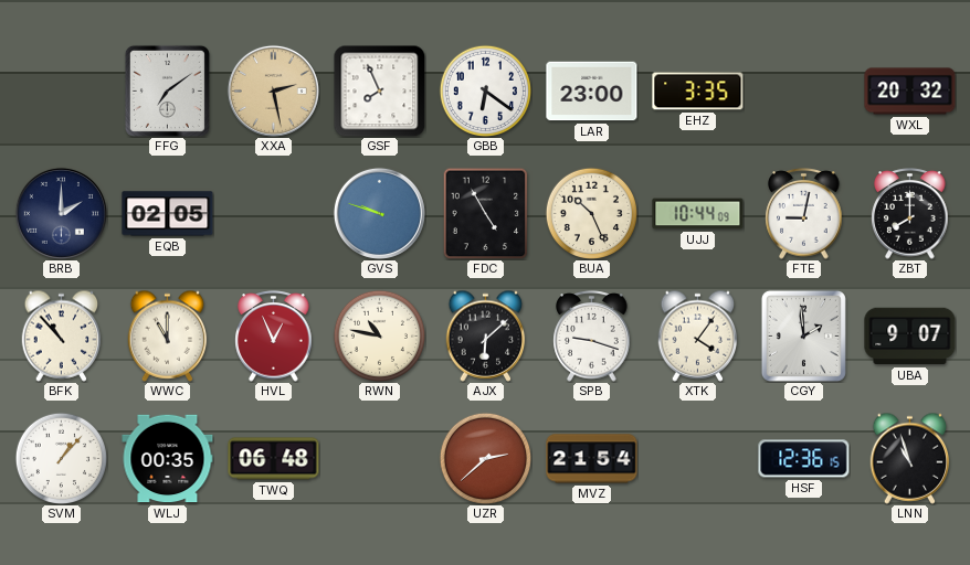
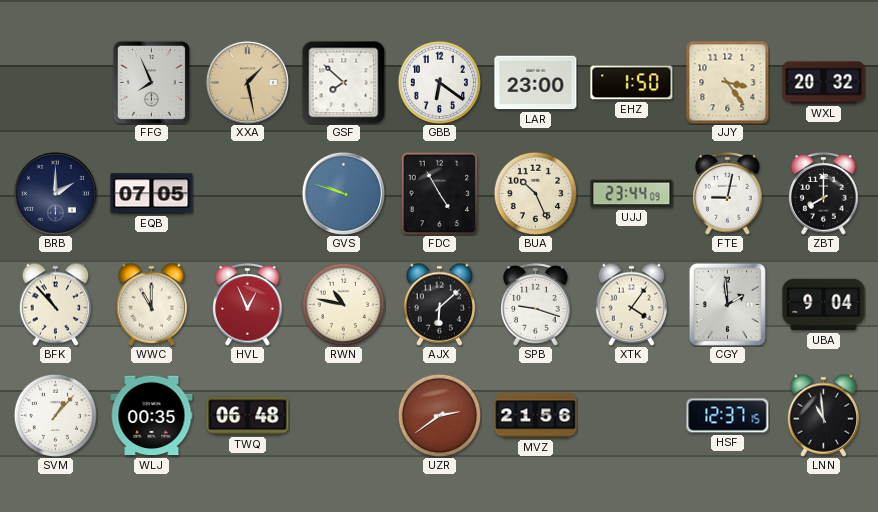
FFG: 7:09 -> 7:56 (151, 82)
XXA: 2:28 -> 1:28 (247, 82)
GSF: 7:56 -> 7:52 (343, 82)
EHZ: 3:35 -> 1:50 (632, 83)
JJY: none -> 3:24 (727, 82)
EQB: 02:05 -> 07:05 (152, 194)
UJJ: 10:44 -> 23:44 (632, 194)
UBA: 9:07 -> 9:04 (824, 305)
UZR: 2:38 -> 2:39 (439, 415)
MVZ: 21:54 -> 21:56 (536, 416)
HSF: 12:36 -> 12:37 (728, 416)
LNN: 10:57 -> 10:59 (824, 415)
